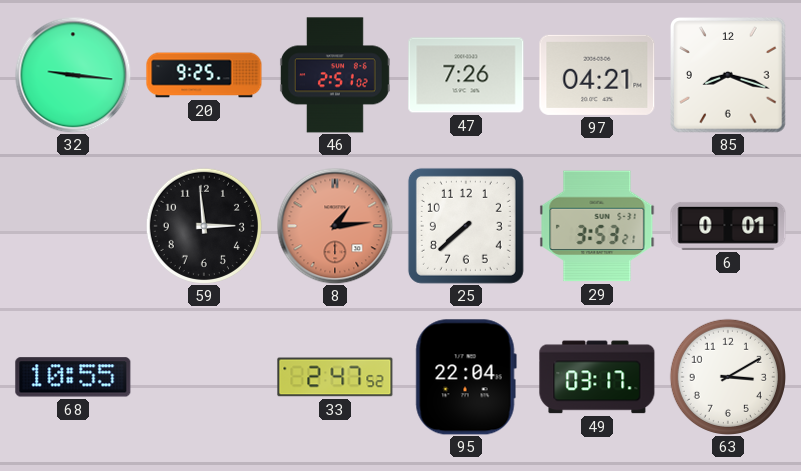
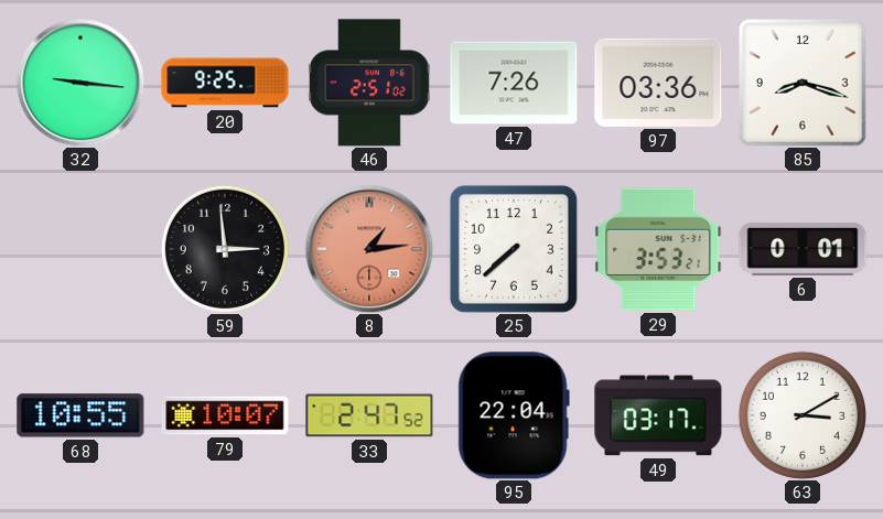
97: 04:21 -> 03:36 (658, 83)
79: none -> 10:07 (225, 415)
